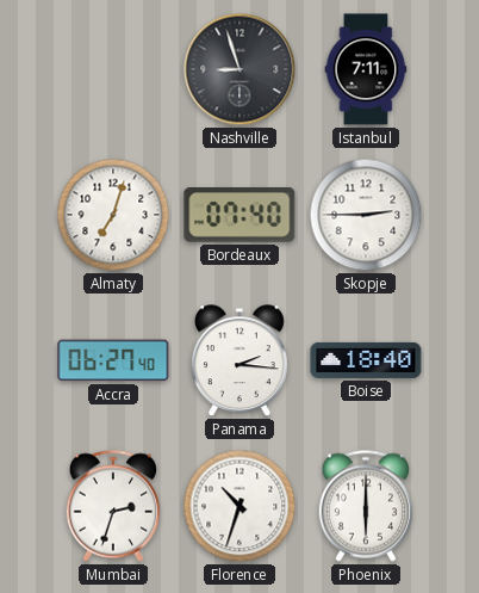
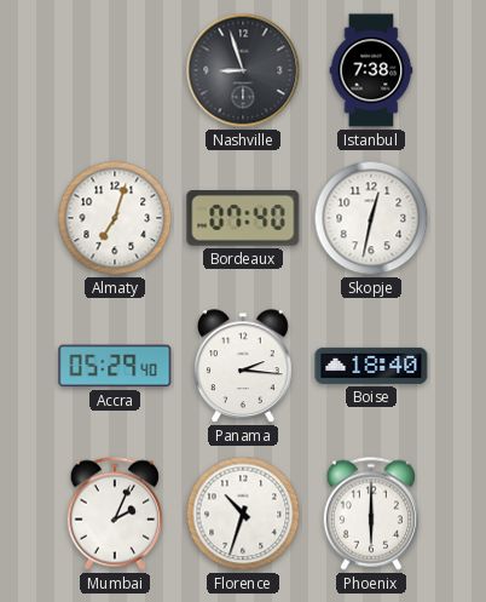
Istanbul: 7:11 -> 7:38 (371, 70)
Skopje: 2:45 -> 12:32 (371, 218)
Accra: 06:27 -> 05:29 (115, 366)
Mumbai: 2:33 -> 2:04 (114, 514)
